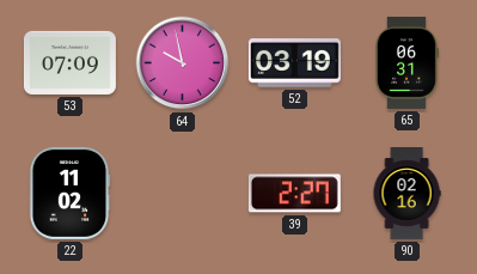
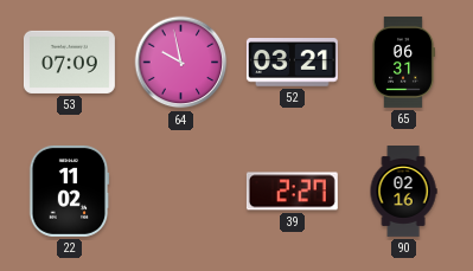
52: 03:19 -> 03:21 (292, 63)
